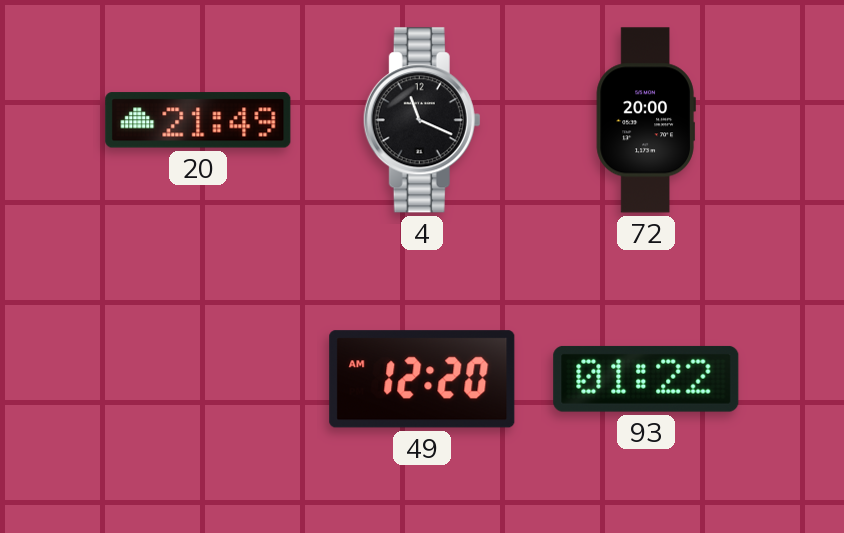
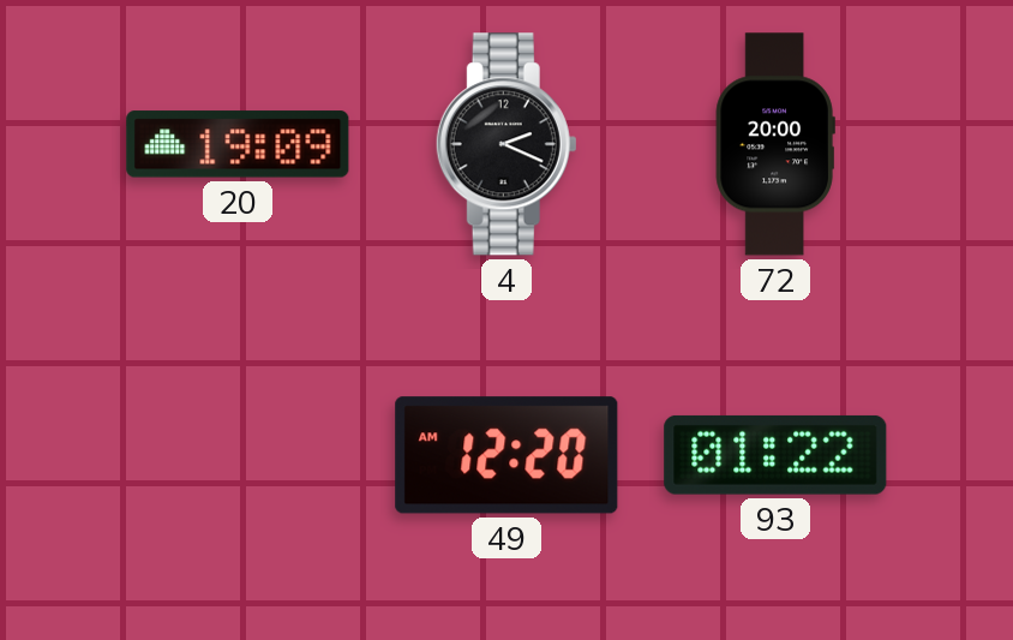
20: 21:49 -> 19:09 (238, 144)
4: 11:19 -> 2:19 (507, 144)
